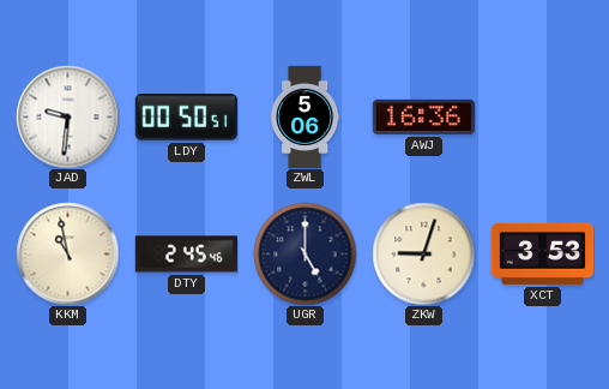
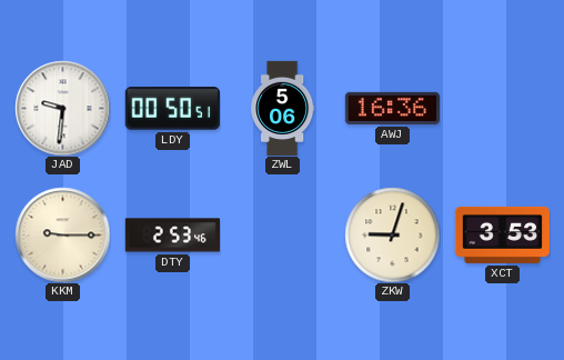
KKM: 10:58 -> 9:15 (62, 234)
DTY: 2:45 -> 2:53 (172, 236)
UGR: 5:00 -> none (304, 253)
